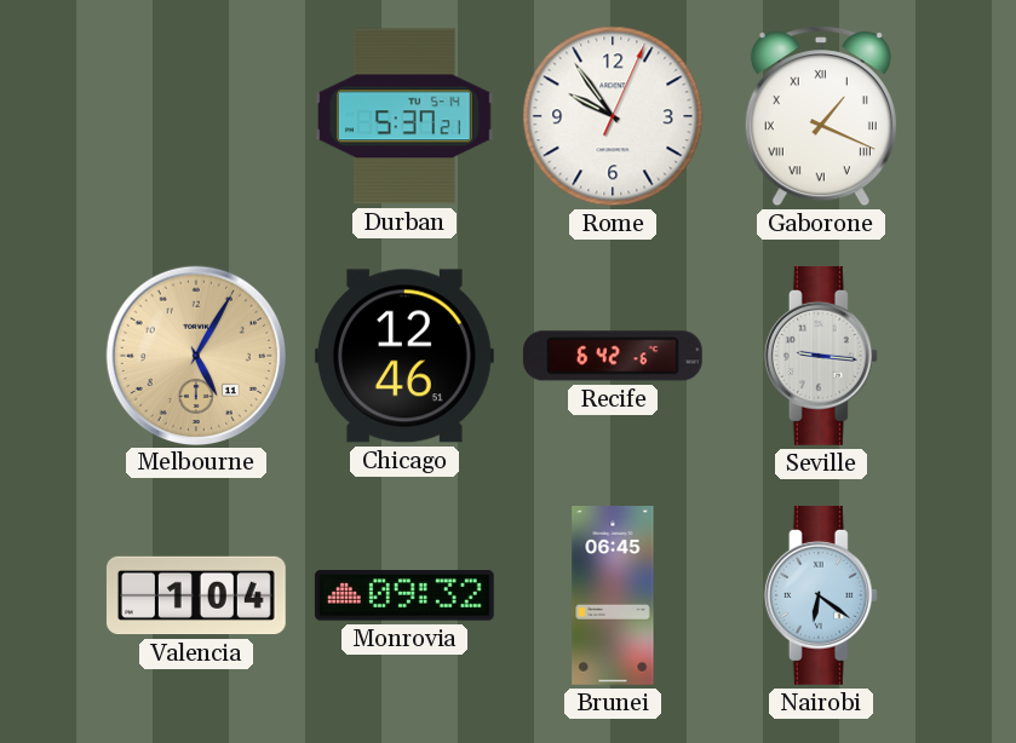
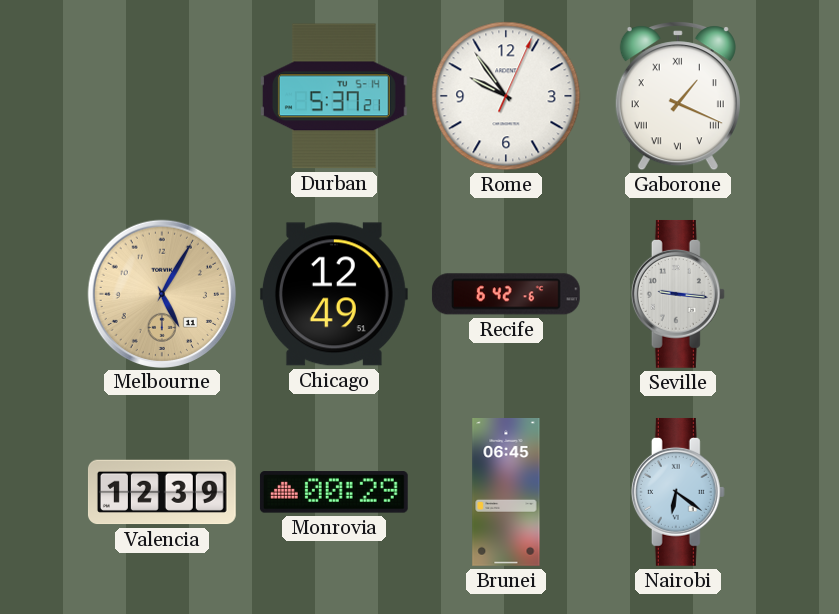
Chicago: 12:46 -> 12:49 (334, 294)
Valencia: 1:04 -> 12:39 (162, 492)
Monrovia: 09:32 -> 00:29 (334, 492)
